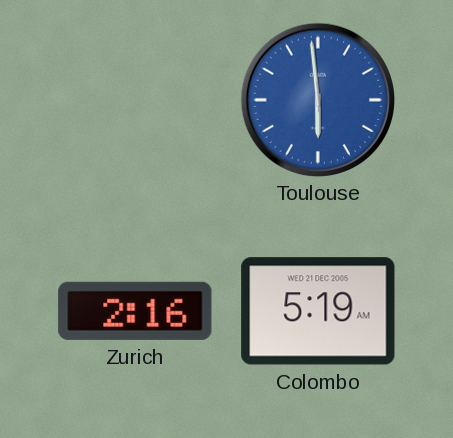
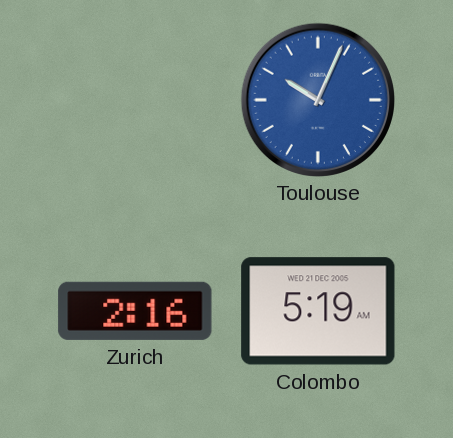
Toulouse: 5:59 -> 10:04 (317, 99)
